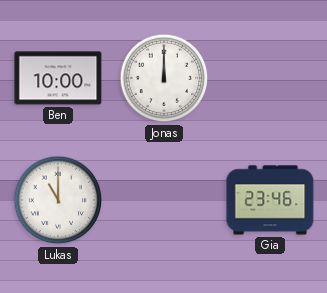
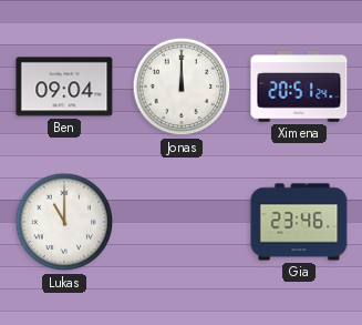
Ben: 10:00 -> 09:04 (64, 87)
Ximena: none -> 20:51 (299, 87)
